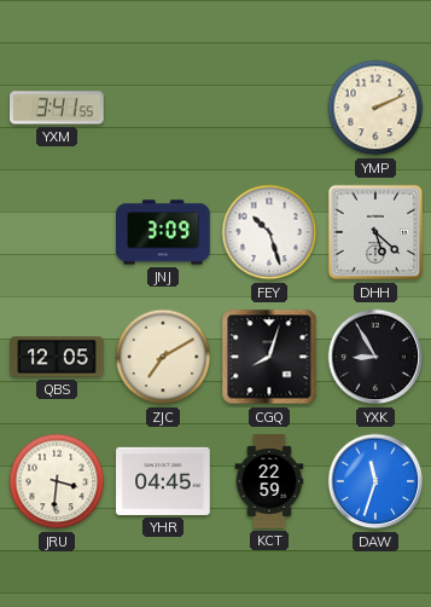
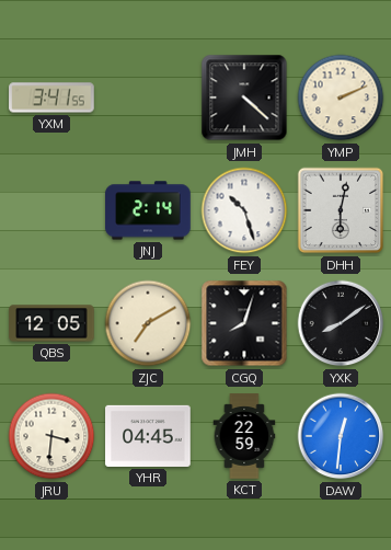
JMH: none -> 4:22 (244, 98)
JNJ: 3:09 -> 2:14 (148, 210)
DHH: 5:22 -> 6:02 (341, 210)
YXK: 8:55 -> 8:09 (341, 323)
DAW: 11:33 -> 12:31 (341, 436)
